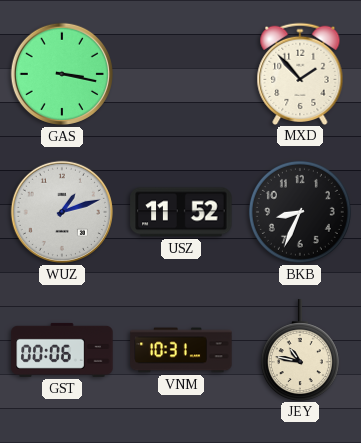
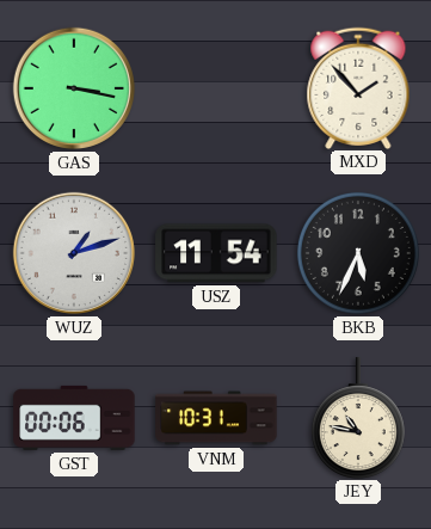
USZ: 11:52 -> 11:54 (216, 253)
BKB: 8:34 -> 5:34 (358, 253)
